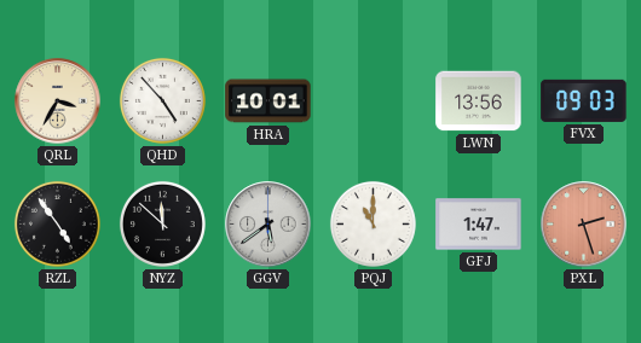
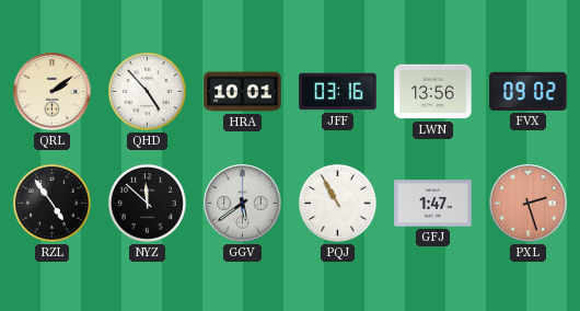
QRL: 3:35 -> 2:09 (53, 92)
JFF: none -> 03:16 (338, 92)
FVX: 09:03 -> 09:02 (529, 91)
PQJ: 11:00 -> 10:55 (337, 203)
